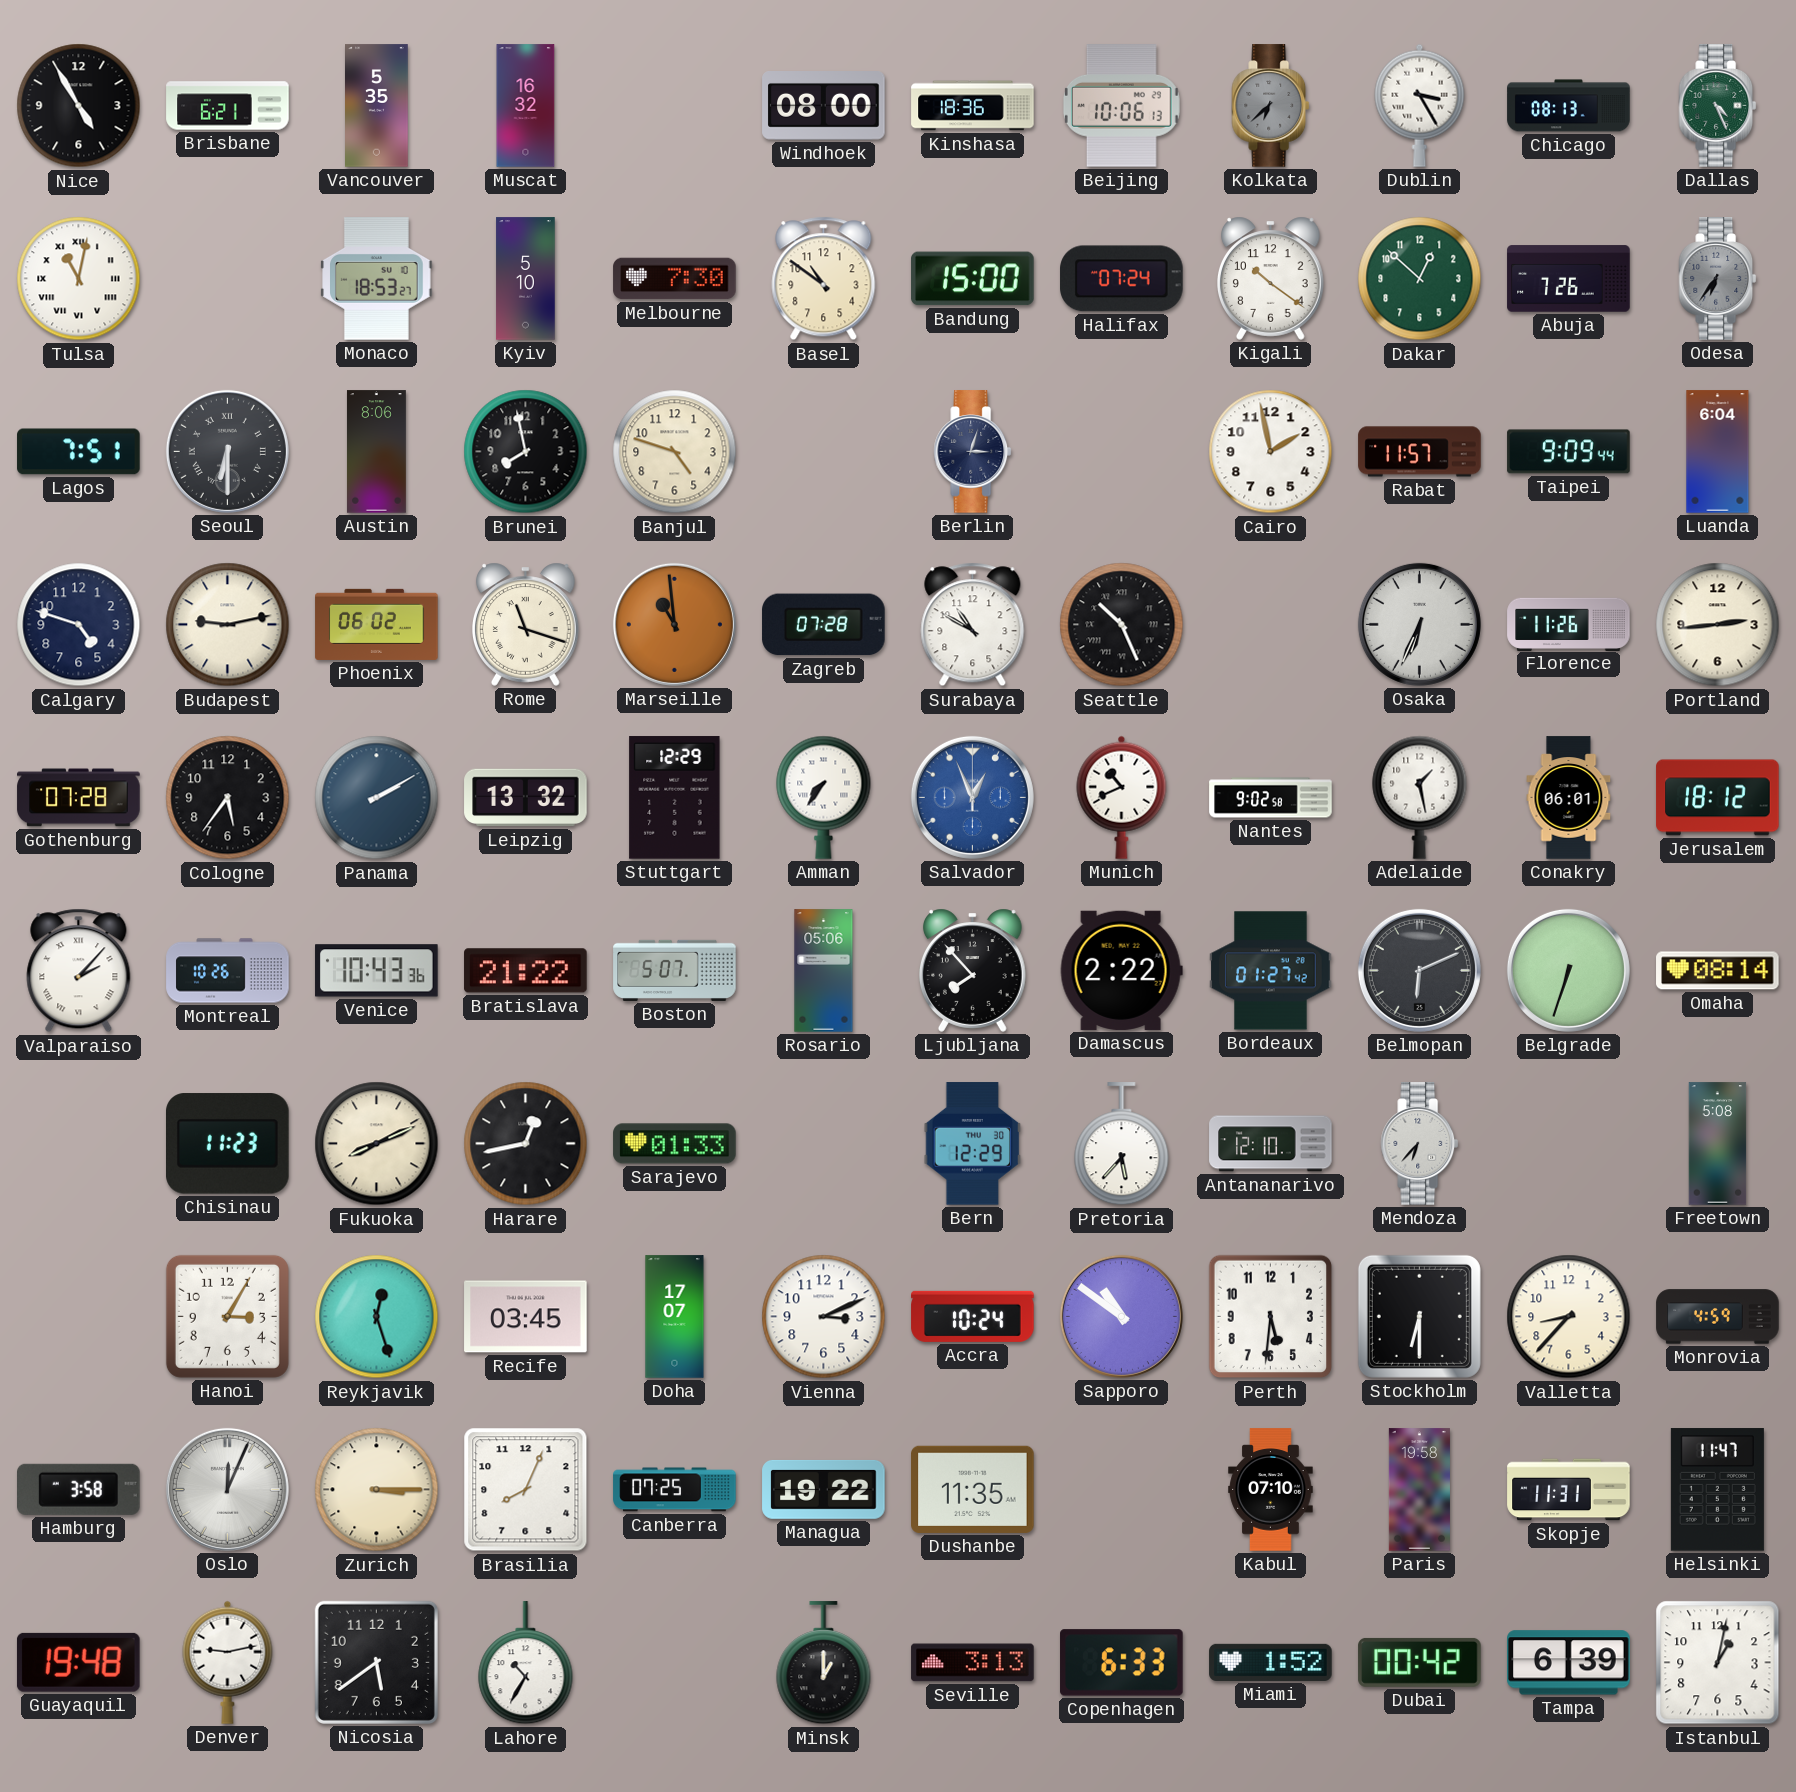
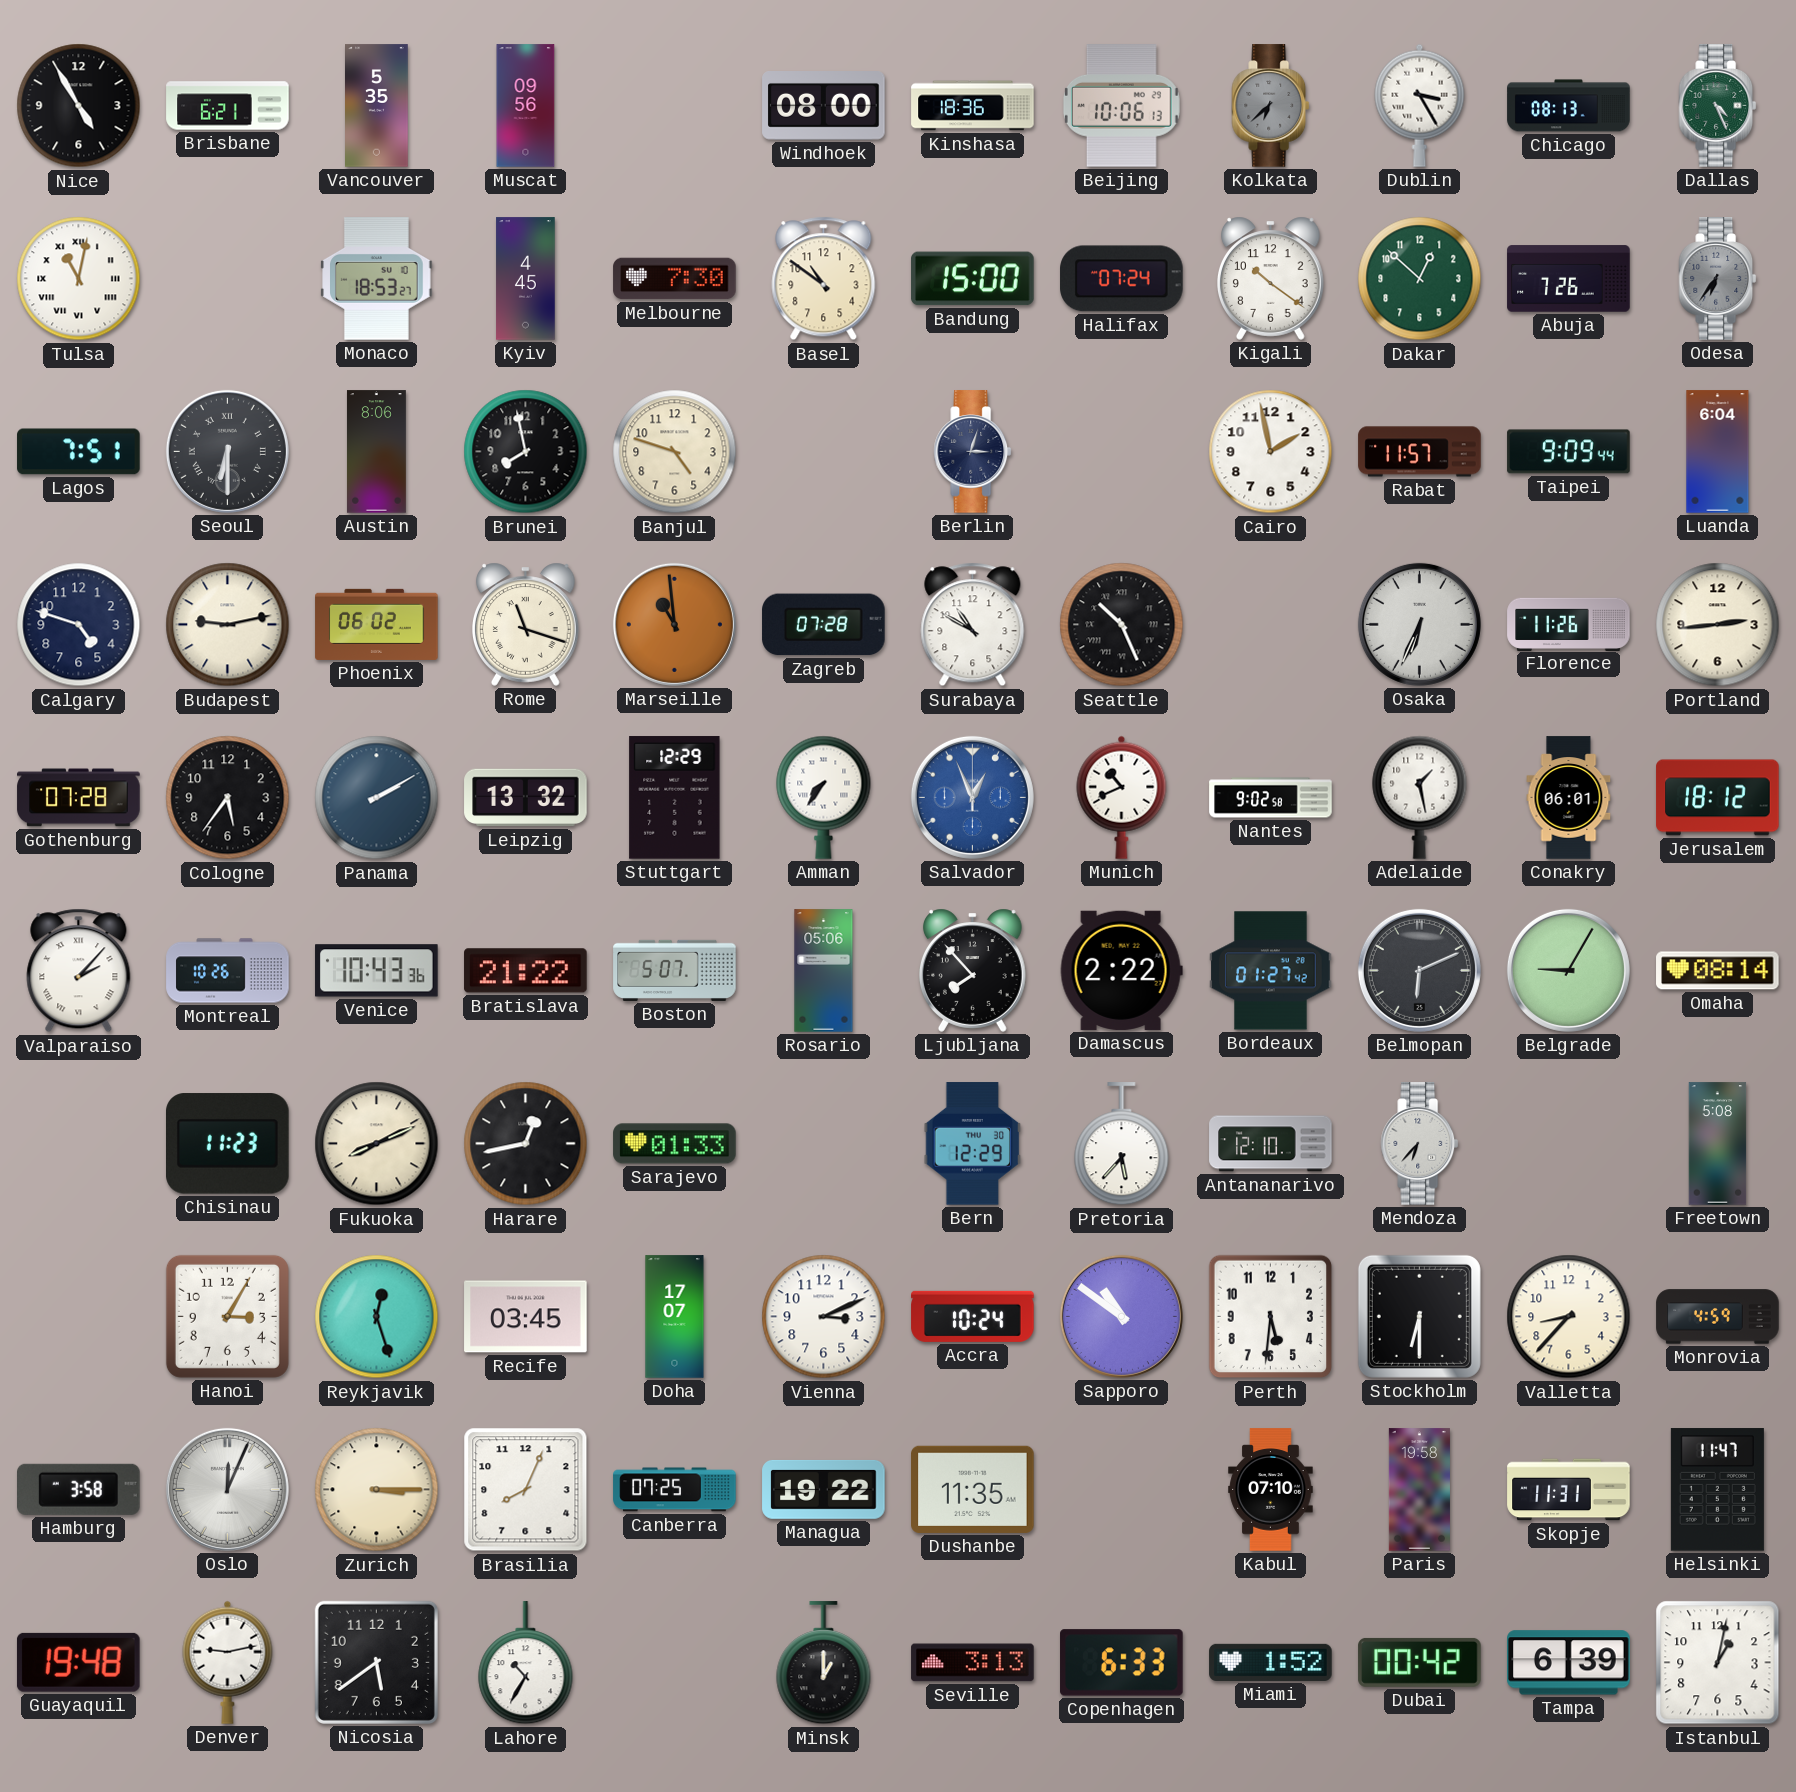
Muscat: 16:32 -> 09:56 (526, 106)
Kyiv: 5:10 -> 4:45 (526, 279)
Belgrade: 6:33 -> 9:05 (1568, 970)
